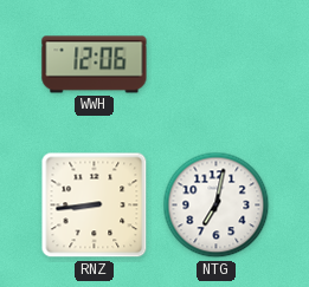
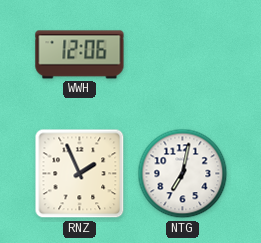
RNZ: 8:44 -> 1:56 (80, 174)
